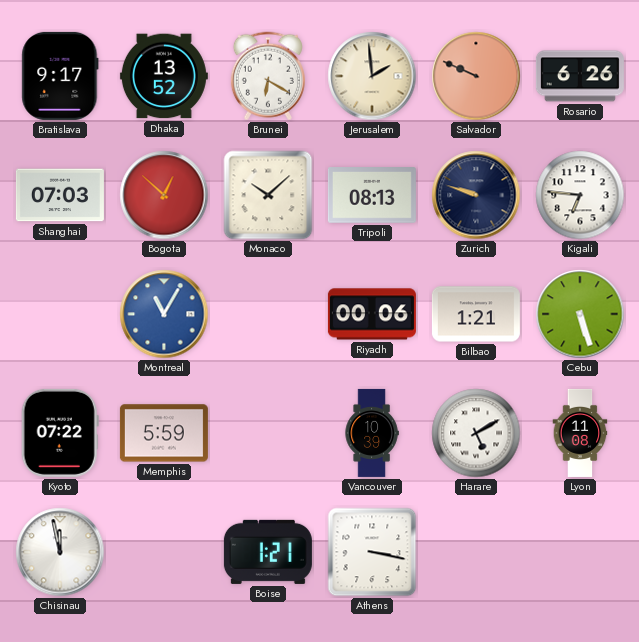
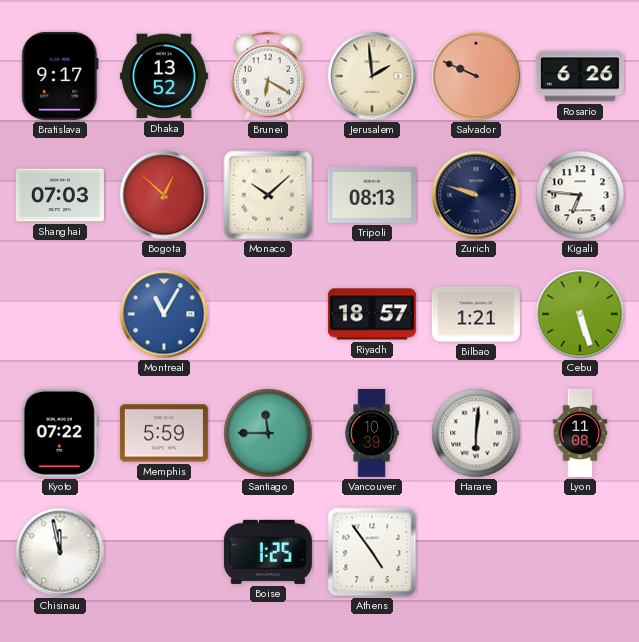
Riyadh: 00:06 -> 18:57 (372, 314)
Santiago: none -> 11:45 (268, 433)
Harare: 5:10 -> 6:01 (476, 433)
Boise: 1:21 -> 1:25 (268, 552)
Athens: 3:17 -> 4:54 (372, 552)
